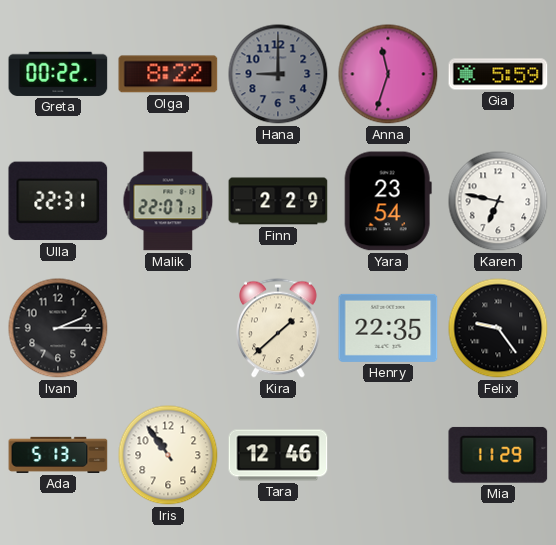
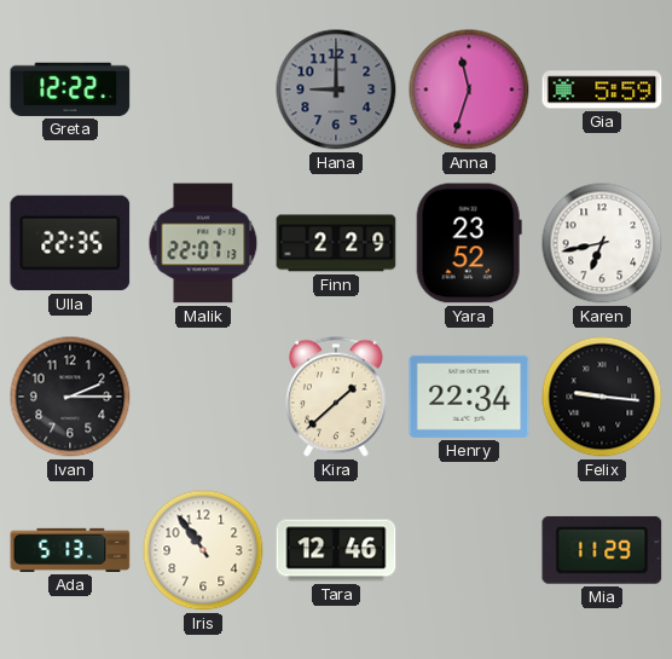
Greta: 00:22 -> 12:22 (70, 89)
Olga: 8:22 -> none (168, 74)
Ulla: 22:31 -> 22:35 (70, 243)
Yara: 23:54 -> 23:52 (469, 243)
Karen: 6:47 -> 6:43 (602, 243)
Henry: 22:35 -> 22:34 (469, 397)
Felix: 9:24 -> 9:16 (602, 397)
